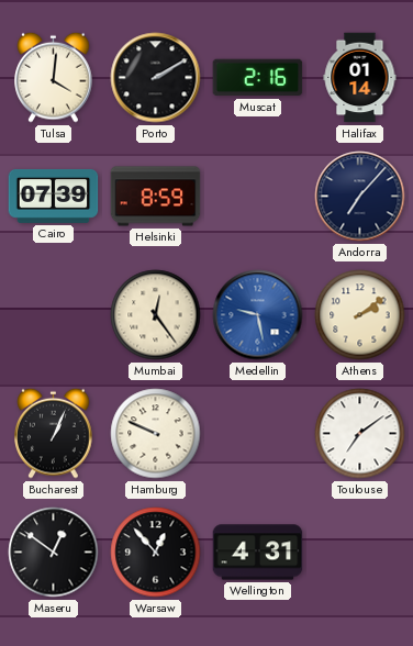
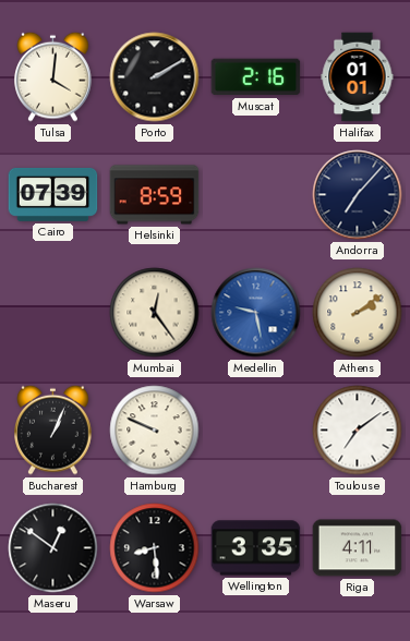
Halifax: 01:14 -> 01:01 (358, 77)
Warsaw: 12:53 -> 8:29 (155, 548)
Wellington: 4:31 -> 3:35 (256, 548)
Riga: none -> 4:11 (358, 548)
